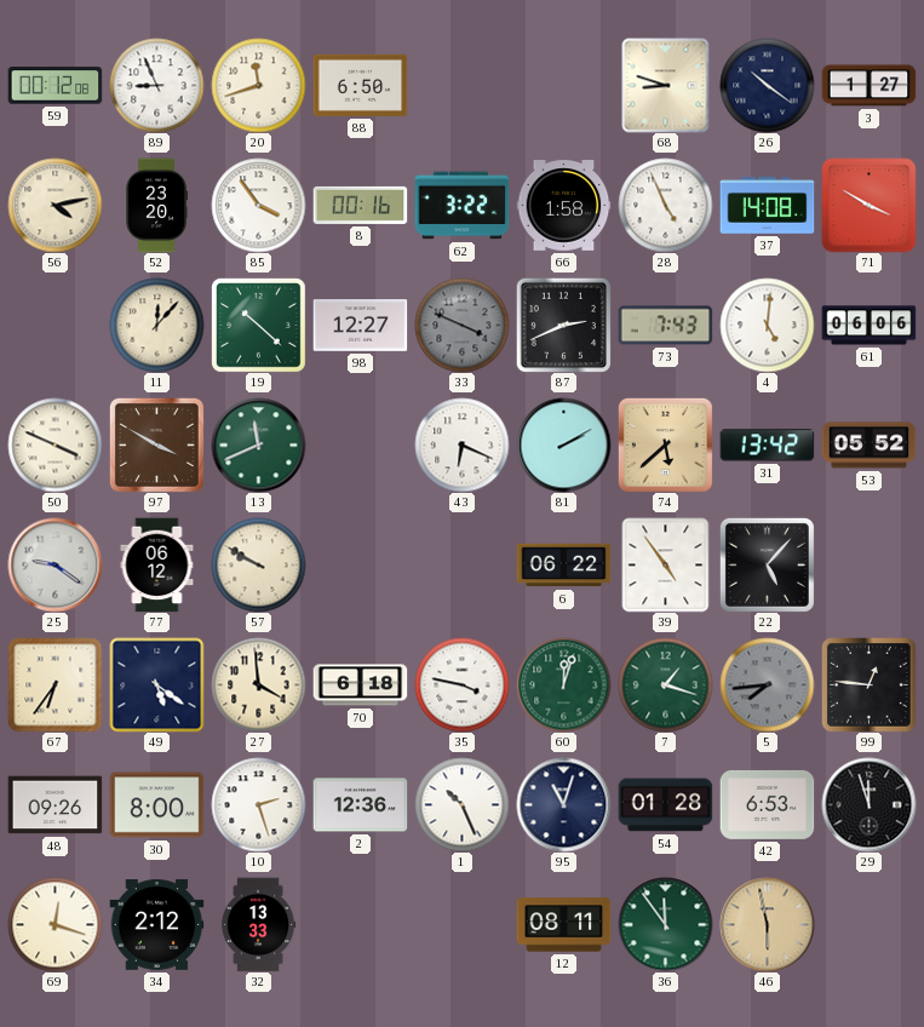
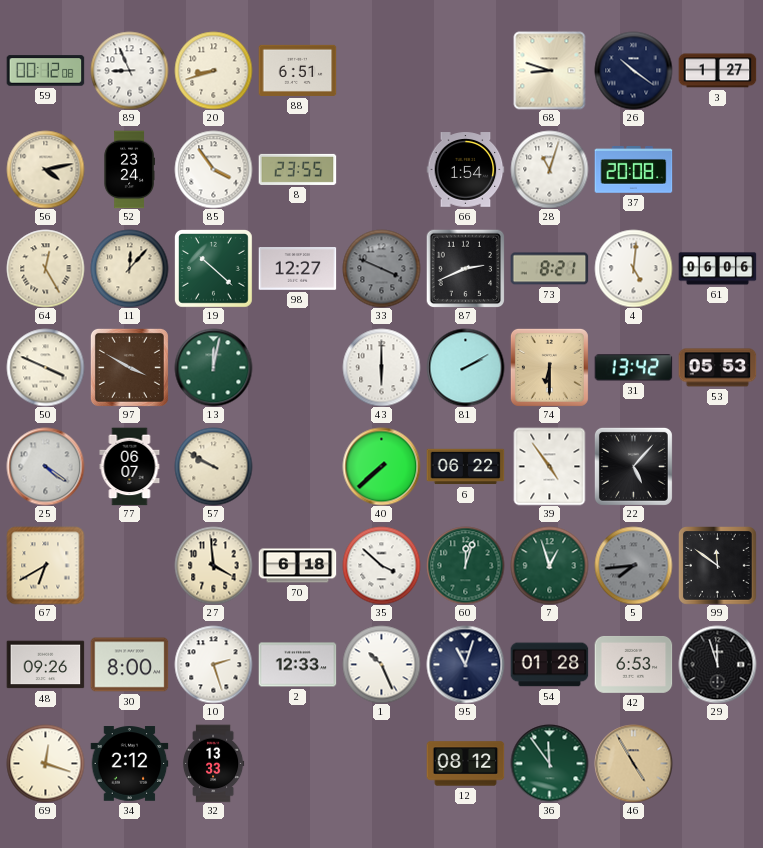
20: 11:42 -> 8:42 (213, 70)
88: 6:50 -> 6:51 (297, 70)
52: 23:20 -> 23:24 (129, 169)
8: 00:16 -> 23:55 (297, 169)
62: 3:22 -> none (461, 206)
66: 1:58 -> 1:54 (465, 170)
28: 4:56 -> 11:03 (549, 169)
37: 14:08 -> 20:08 (633, 170)
71: 3:50 -> none (868, 205)
64: none -> 12:25 (45, 268)
73: 7:43 -> 8:21 (549, 269)
13: 11:41 -> 12:02 (213, 367)
43: 6:19 -> 6:00 (381, 367)
74: 5:38 -> 6:30 (549, 367)
53: 05:52 -> 05:53 (717, 368)
25: 9:21 -> 4:21 (45, 466)
77: 06:12 -> 06:07 (130, 466)
40: none -> 7:38 (381, 466)
67: 6:36 -> 6:40 (45, 565)
49: 5:21 -> none (156, 684)
35: 3:47 -> 3:52 (381, 565)
7: 1:18 -> 12:57 (549, 565)
99: 12:46 -> 11:51 (718, 566)
2: 12:36 -> 12:33 (297, 665)
12: 08:11 -> 08:12 (465, 764)
46: 5:58 -> 4:55 (633, 763)
